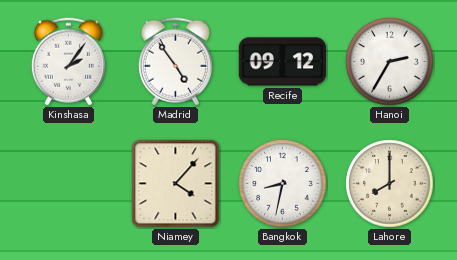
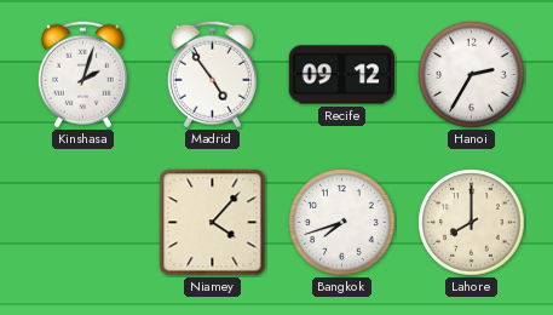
Kinshasa: 2:06 -> 2:03 (82, 75)
Bangkok: 8:32 -> 7:42 (342, 223)
